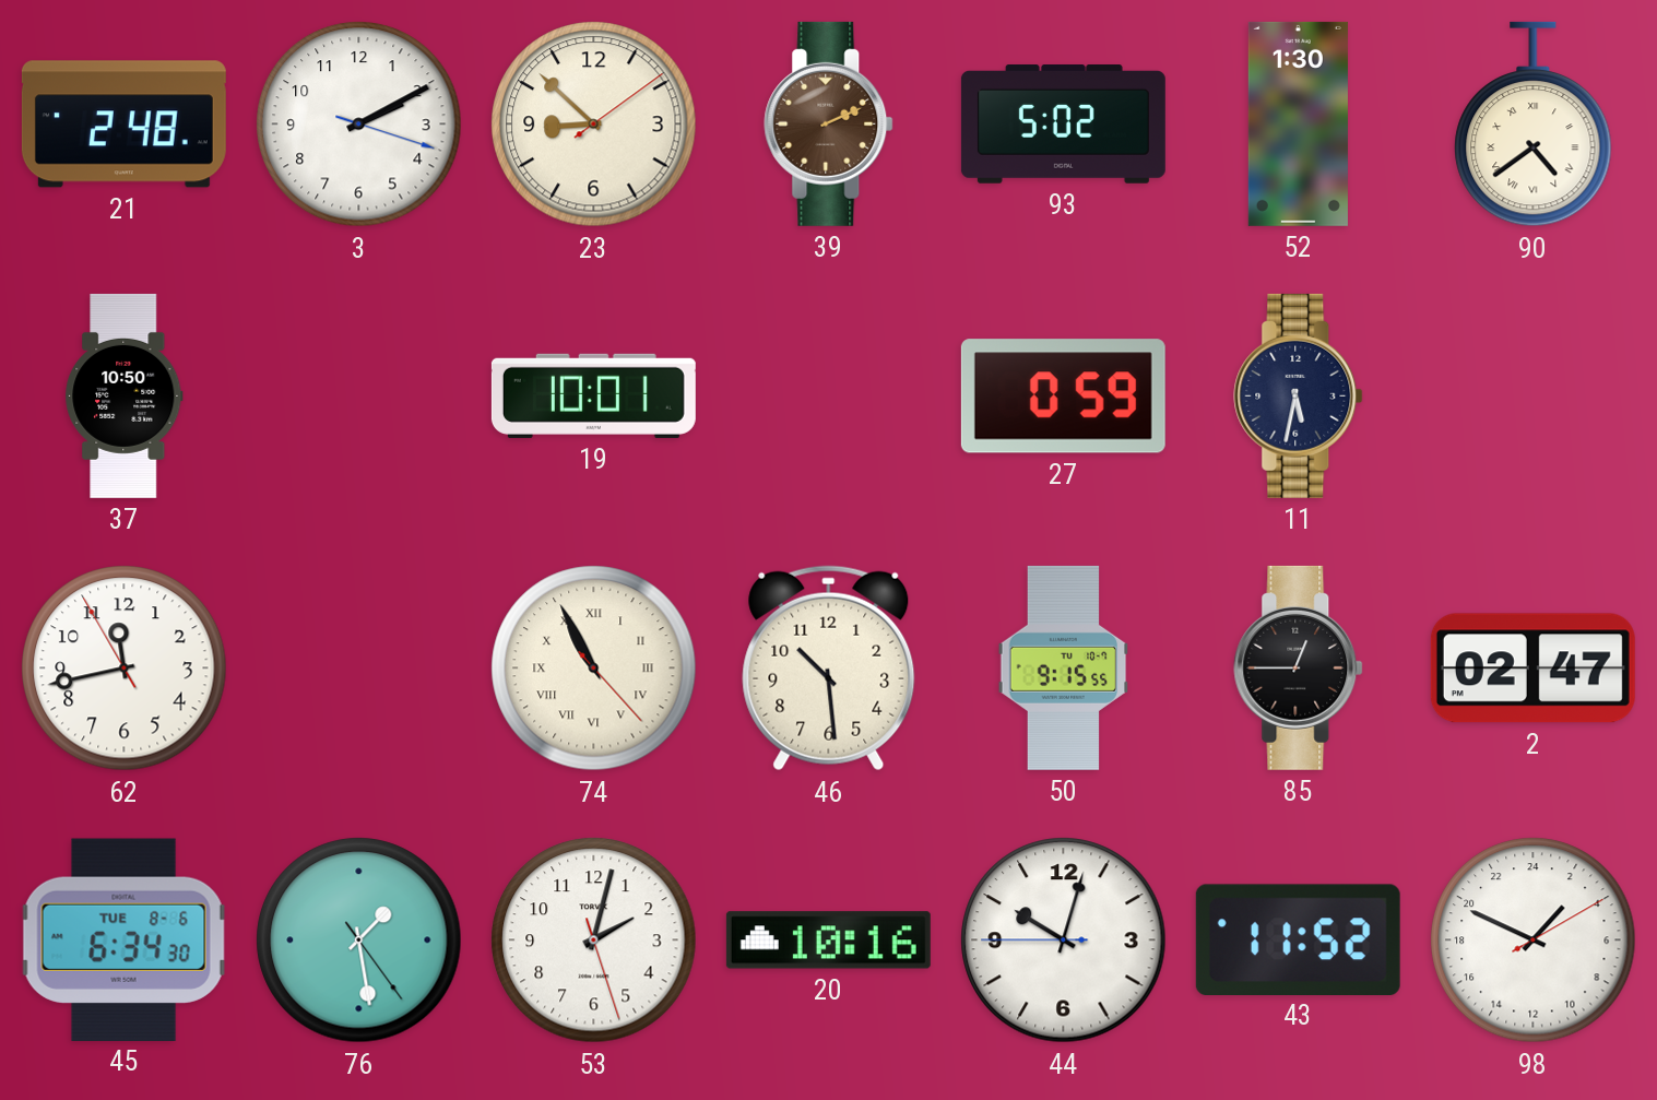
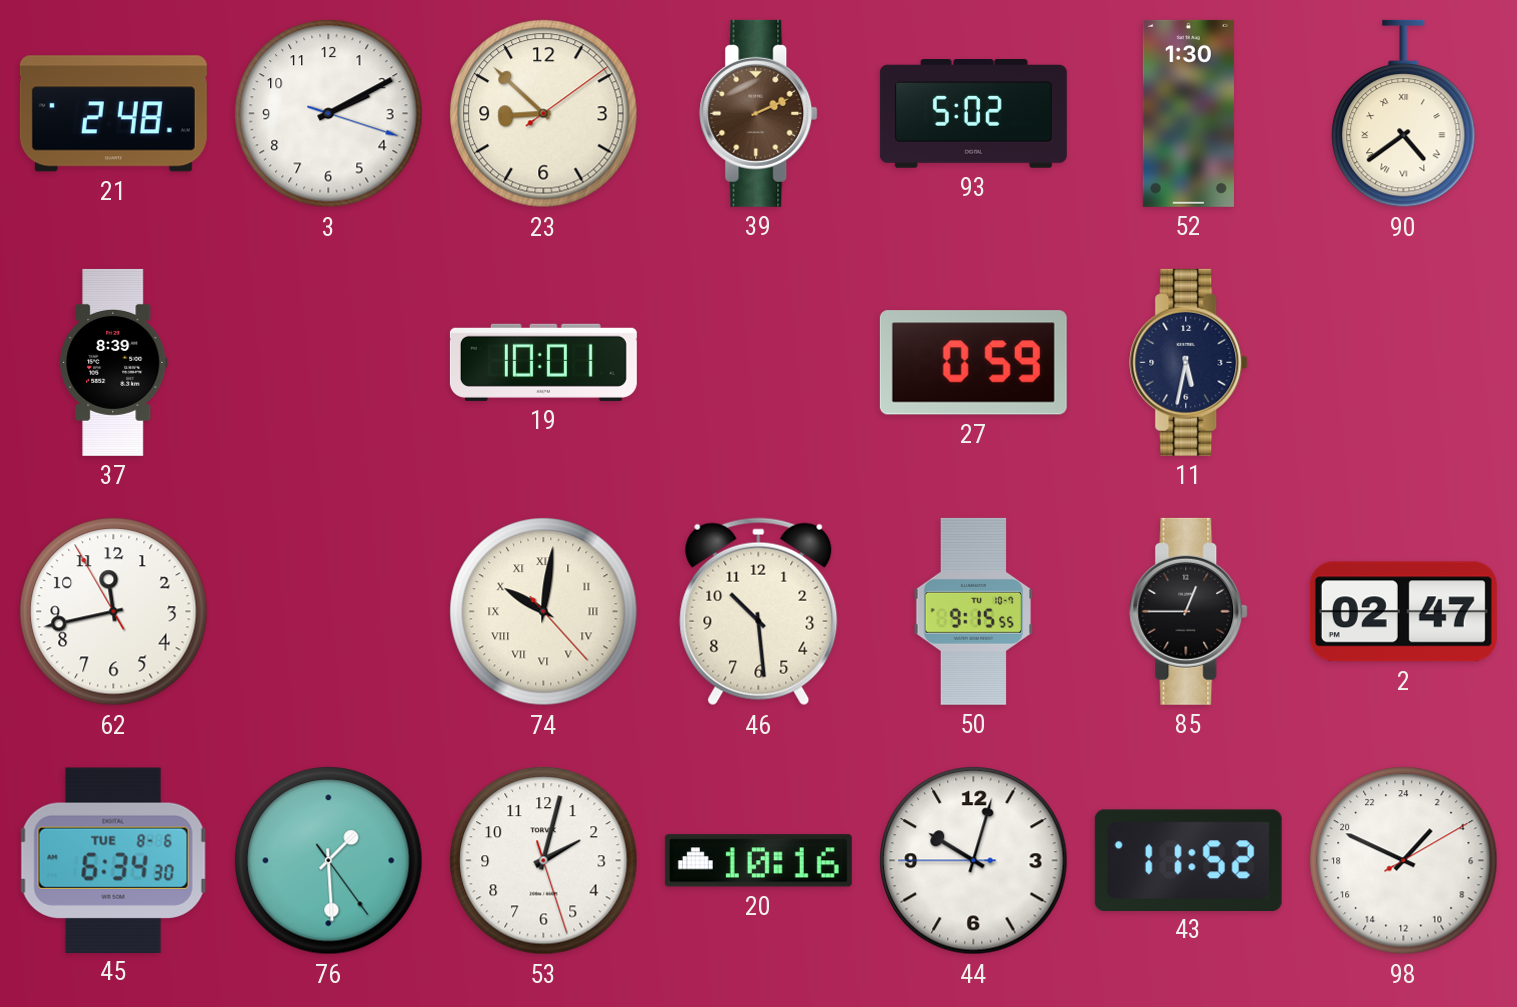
37: 10:50 -> 8:39 (114, 362)
74: 10:55 -> 10:01 (544, 612)
76: 1:28 -> 1:29 (329, 861)
